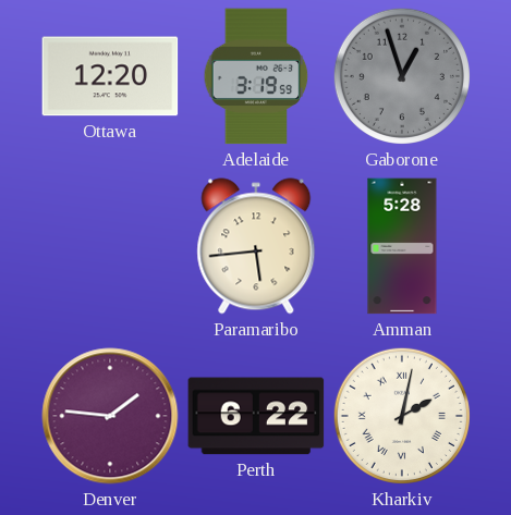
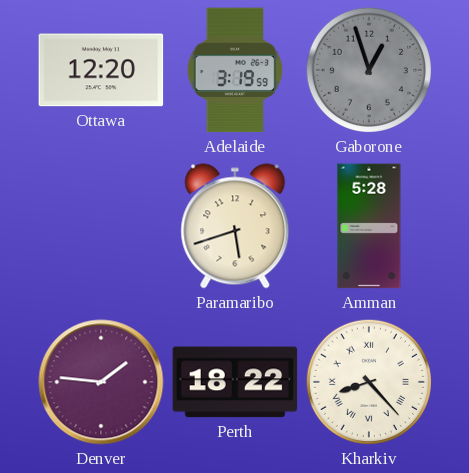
Paramaribo: 5:44 -> 5:42 (235, 226)
Perth: 6:22 -> 18:22 (235, 382)
Kharkiv: 2:02 -> 8:23 (369, 382)
